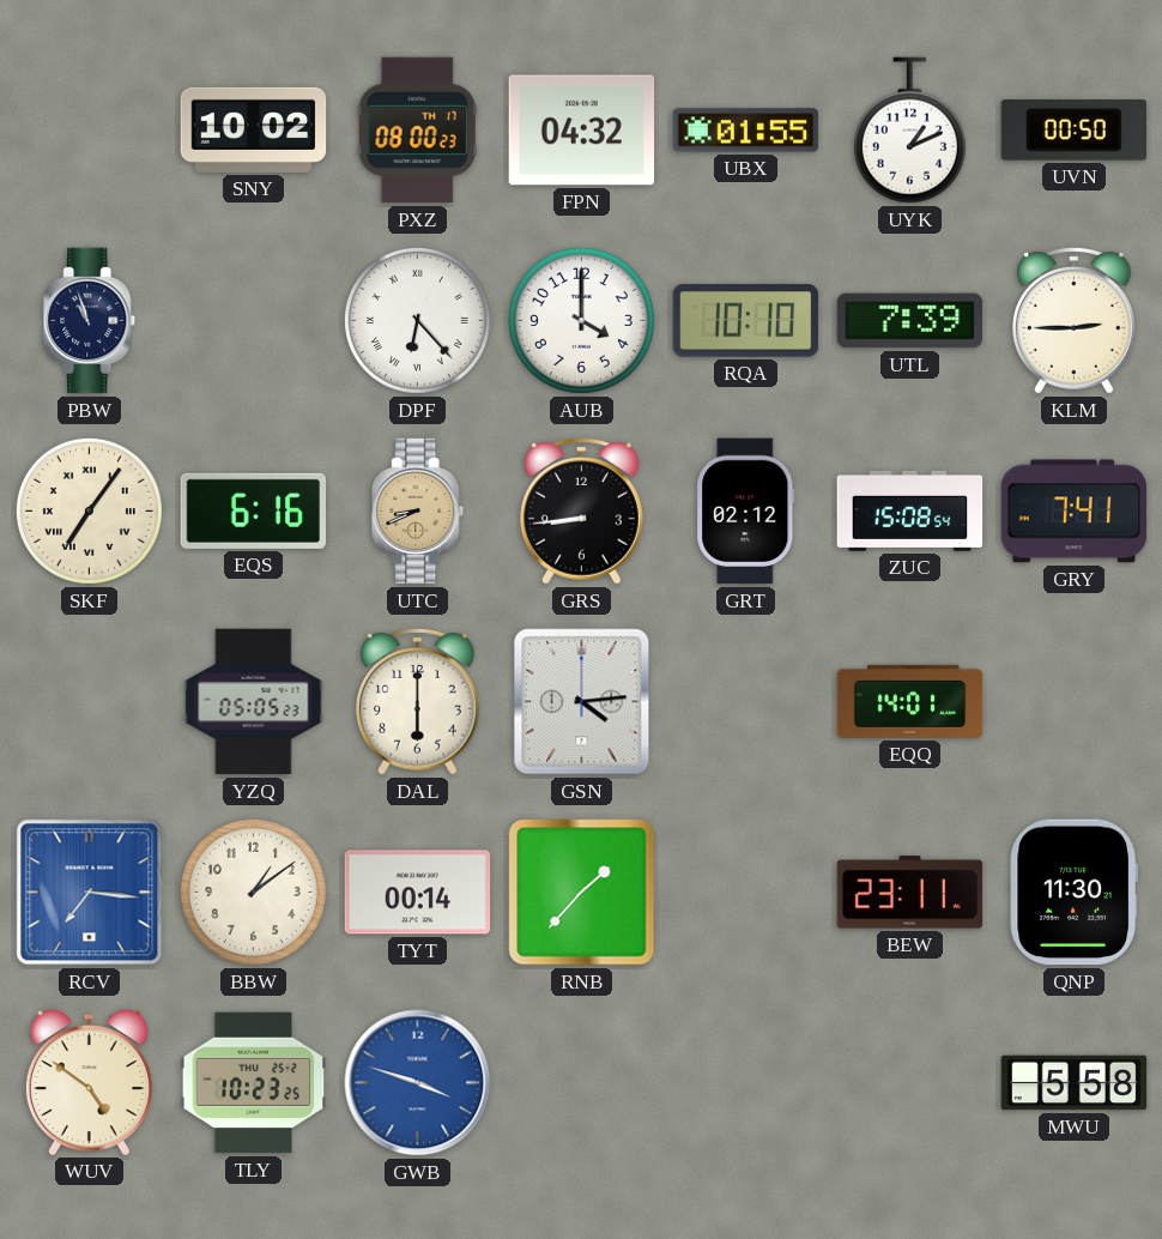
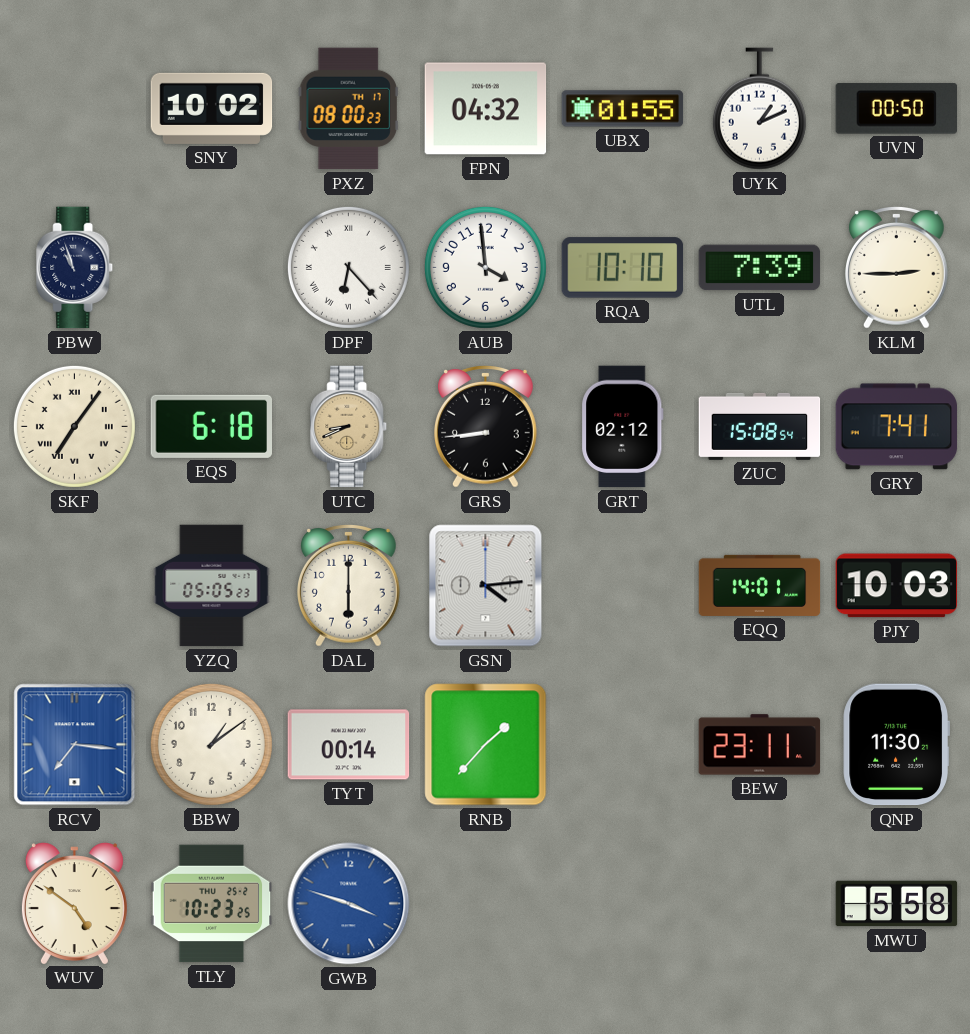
AUB: 4:00 -> 3:59 (485, 267)
EQS: 6:16 -> 6:18 (211, 426)
PJY: none -> 10:03 (897, 586)
